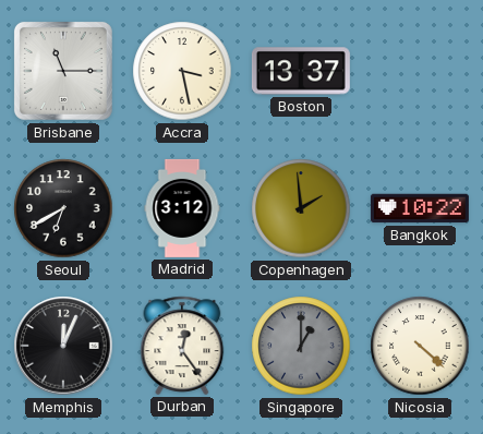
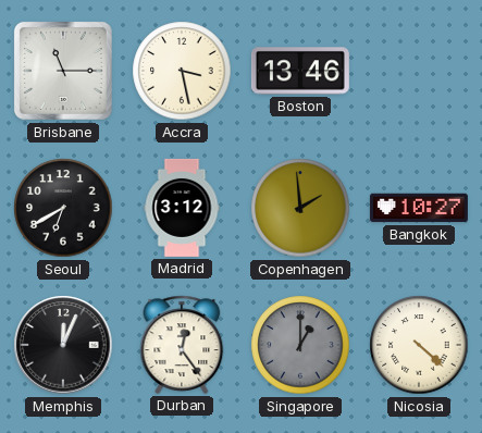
Boston: 13:37 -> 13:46 (300, 71)
Bangkok: 10:22 -> 10:27 (419, 208)
